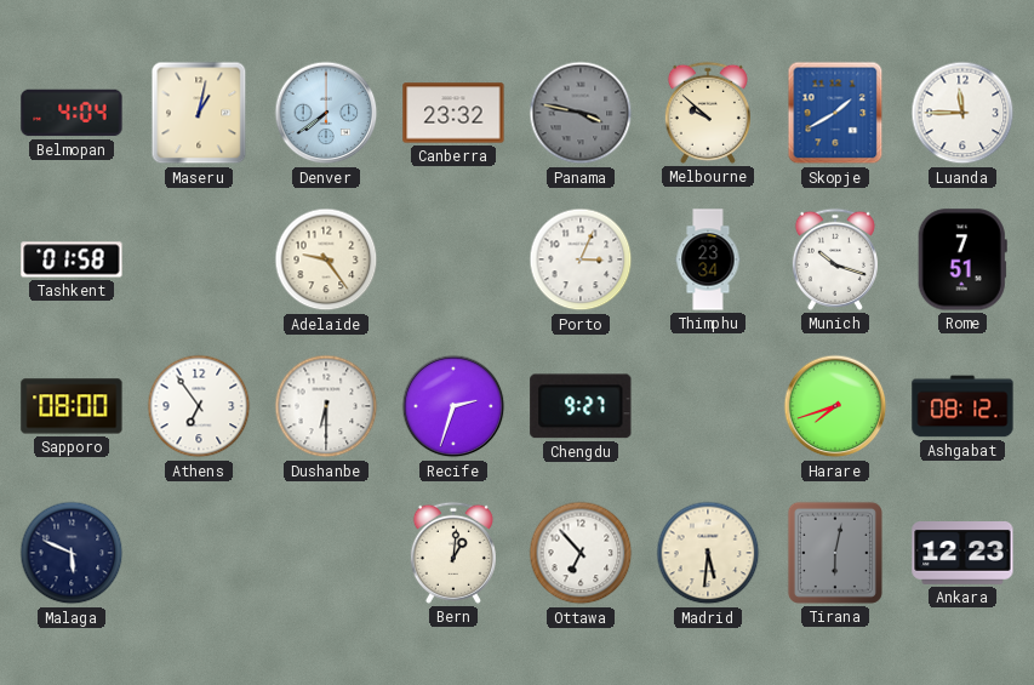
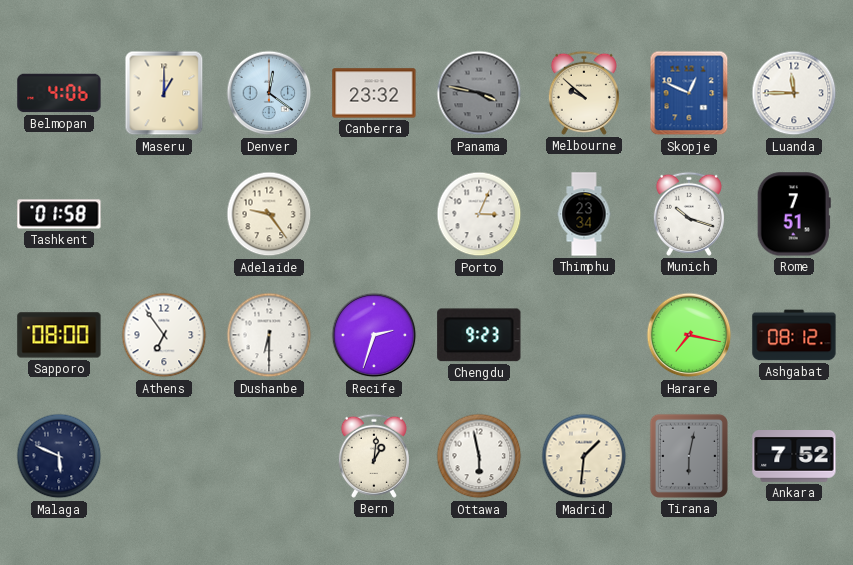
Belmopan: 4:04 -> 4:06 (59, 93)
Maseru: 1:02 -> 1:00 (164, 93)
Denver: 7:39 -> 12:21 (269, 93)
Skopje: 1:40 -> 12:49 (689, 93)
Chengdu: 9:27 -> 9:23 (479, 335)
Harare: 7:42 -> 7:17 (689, 335)
Ottawa: 6:53 -> 5:58 (479, 456)
Madrid: 5:31 -> 1:31 (584, 456)
Ankara: 12:23 -> 7:52 (794, 457)
